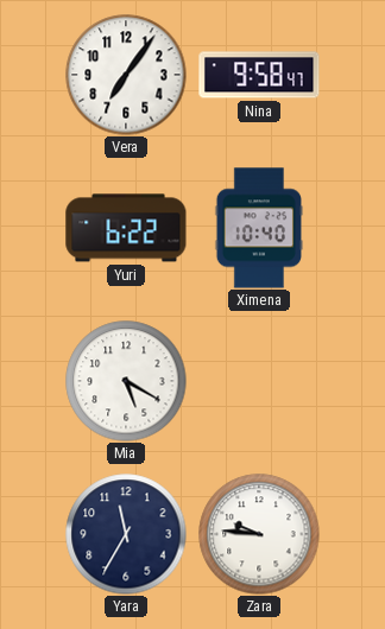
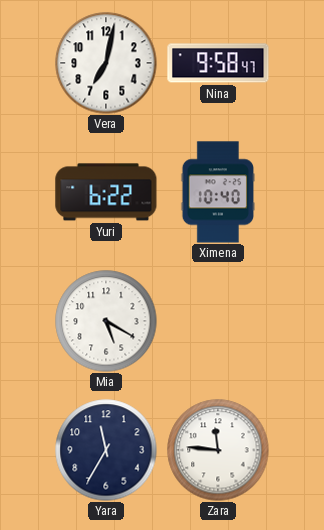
Vera: 7:06 -> 7:02 (106, 63)
Zara: 9:46 -> 11:46 (218, 450)
